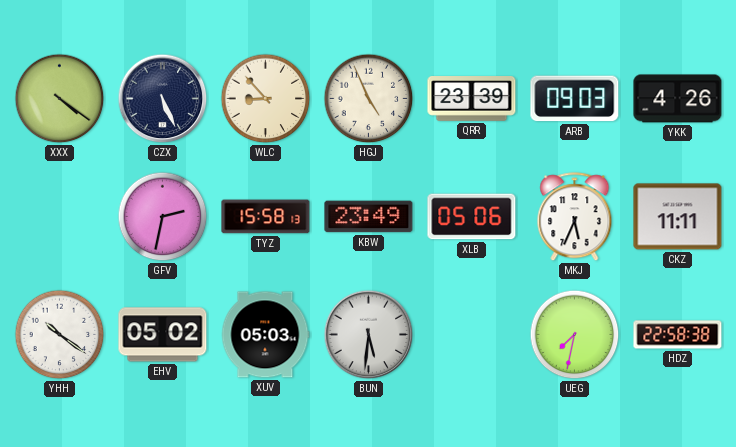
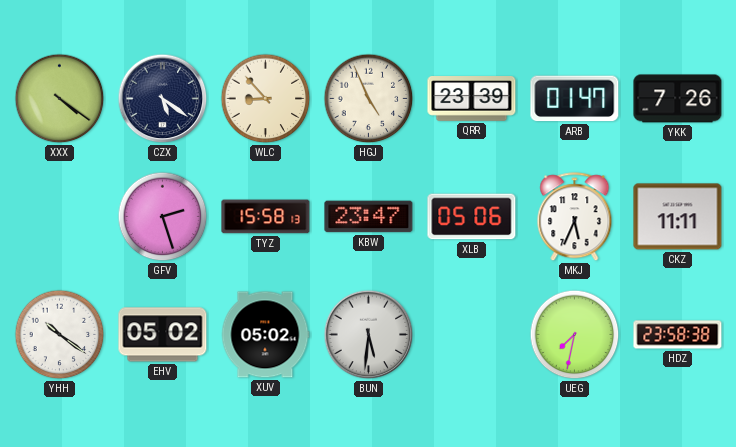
CZX: 5:26 -> 5:21 (163, 99)
ARB: 09:03 -> 01:47 (575, 99)
YKK: 4:26 -> 7:26 (678, 99)
GFV: 2:32 -> 2:27 (163, 217)
KBW: 23:49 -> 23:47 (369, 217)
XUV: 05:03 -> 05:02 (265, 335)
HDZ: 22:58 -> 23:58 (678, 335)
